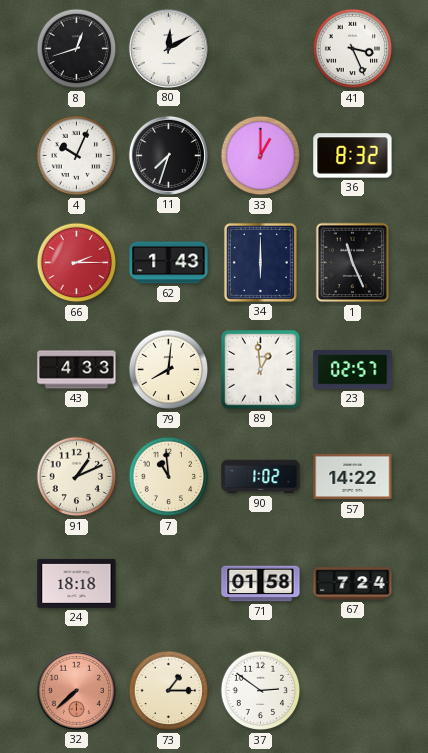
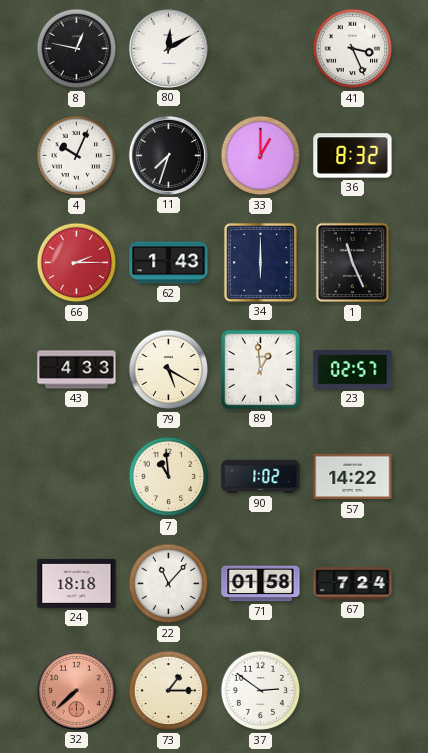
8: 12:42 -> 12:47 (77, 49)
79: 8:01 -> 5:20 (169, 370)
91: 1:11 -> none (77, 477)
22: none -> 11:07 (169, 584)
